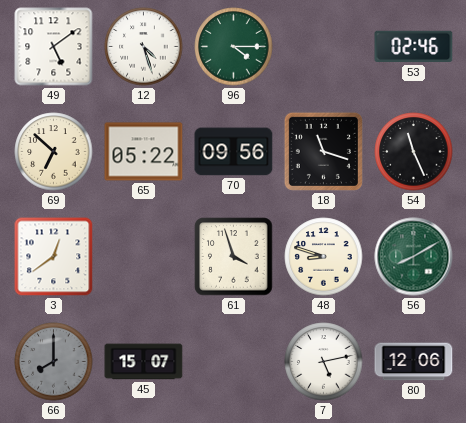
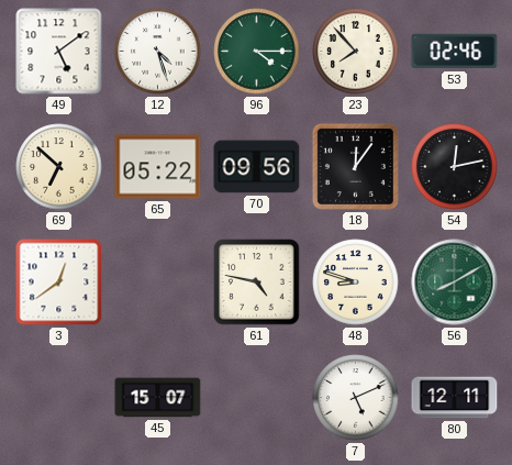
23: none -> 7:53 (356, 52)
18: 11:18 -> 12:06 (355, 166)
54: 11:26 -> 12:13 (455, 167)
61: 3:57 -> 4:47 (257, 283)
66: 8:00 -> none (54, 362)
7: 5:13 -> 5:11 (356, 398)
80: 12:06 -> 12:11 (455, 398)
